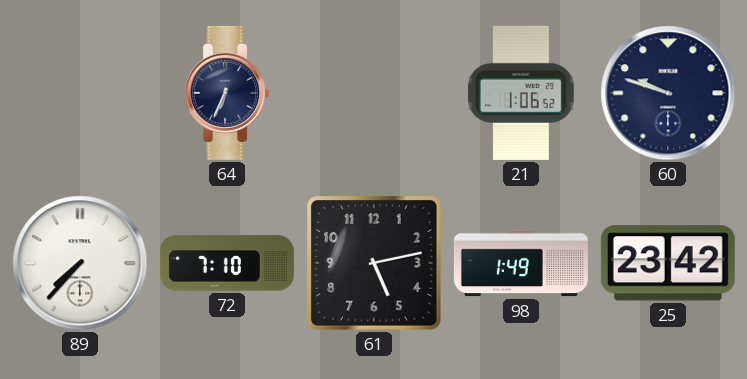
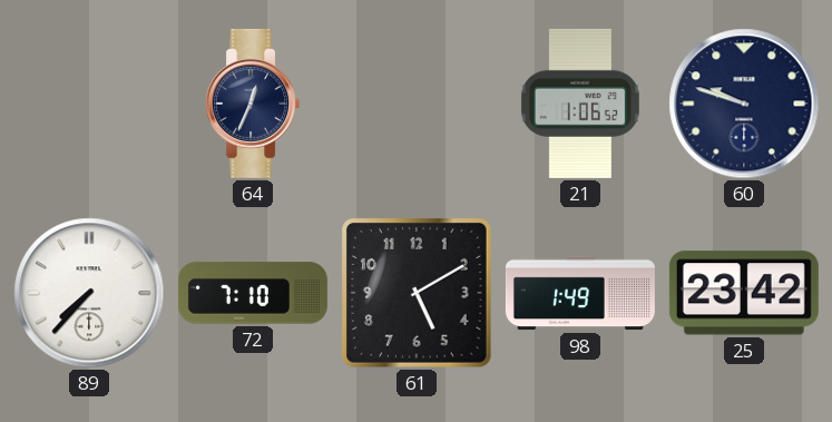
64: 6:34 -> 12:34 (252, 104)
61: 5:13 -> 5:10 (418, 294)
